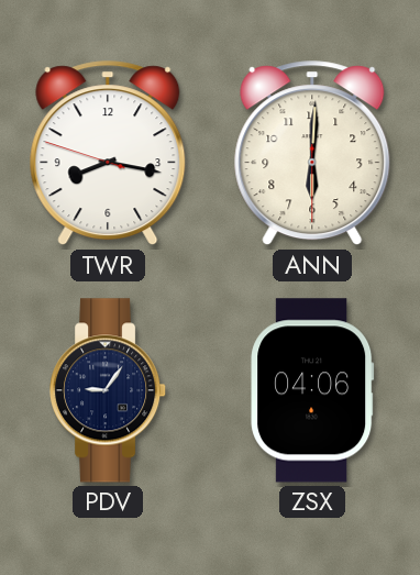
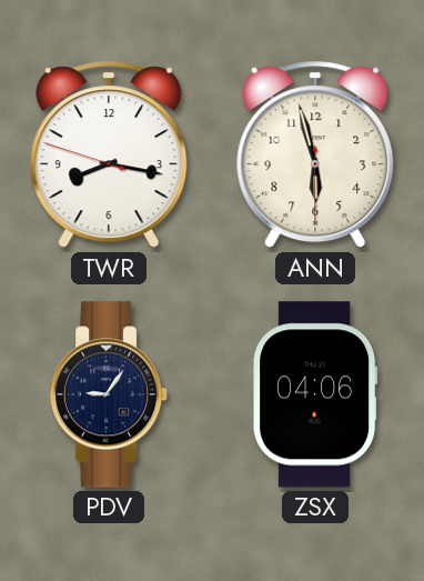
ANN: 6:00 -> 5:57 (315, 156)
